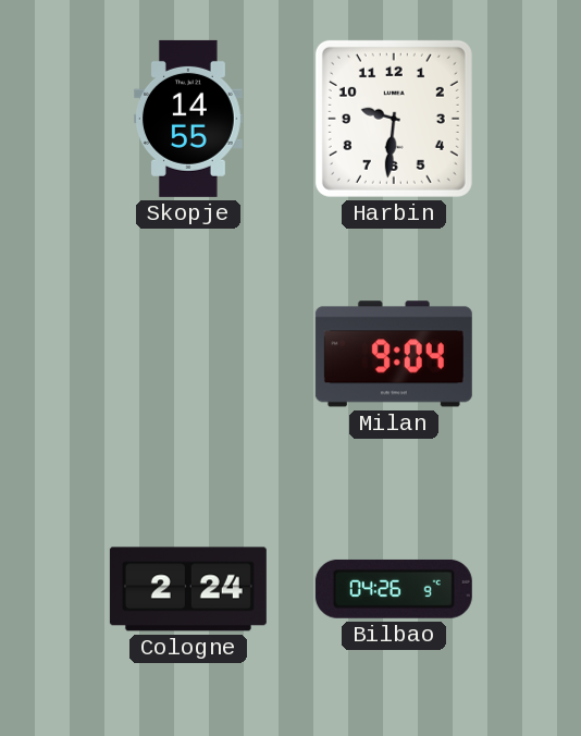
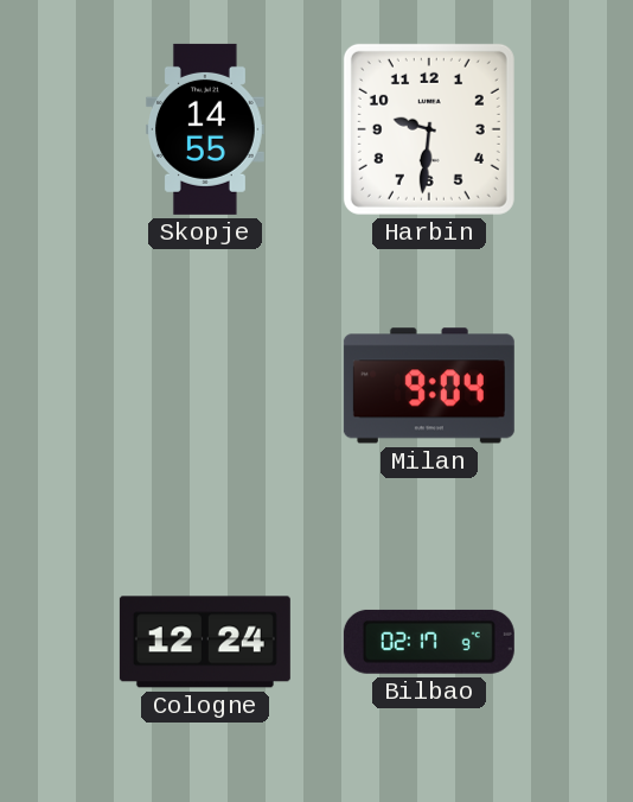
Cologne: 2:24 -> 12:24 (205, 642)
Bilbao: 04:26 -> 02:17 (429, 642)
